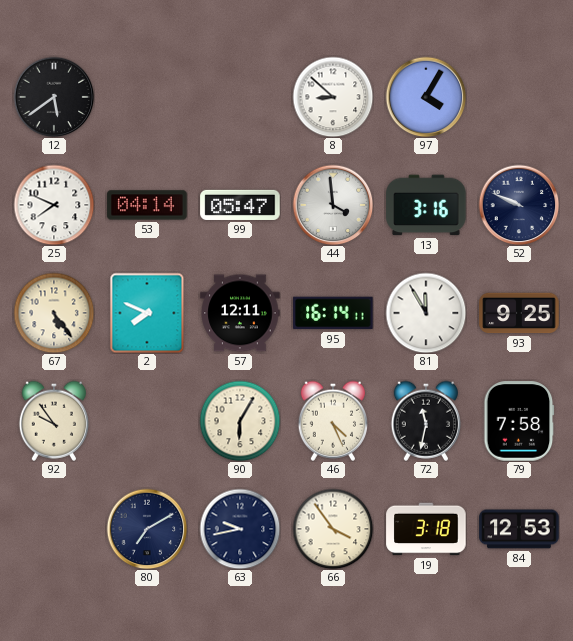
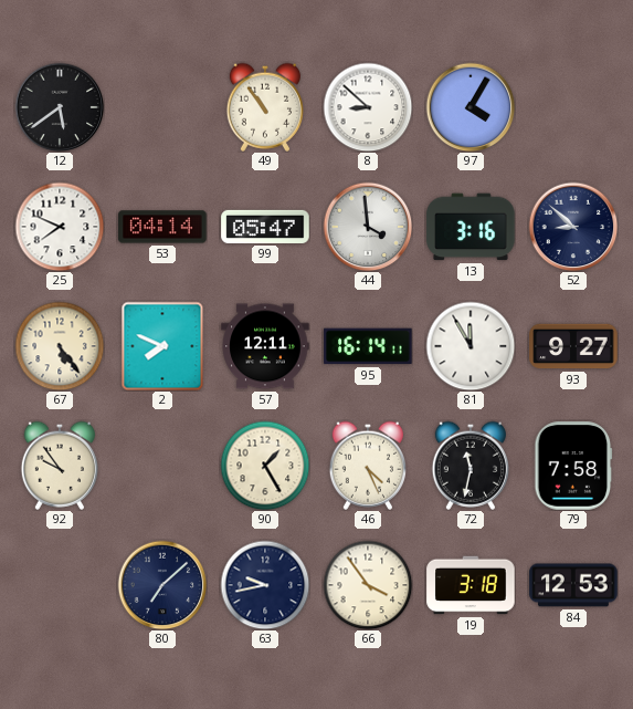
49: none -> 10:54 (264, 107)
52: 9:49 -> 8:52 (573, 227)
93: 9:25 -> 9:27 (573, 346)
90: 6:05 -> 1:25 (265, 466)
80: 7:10 -> 7:08 (162, 585)
